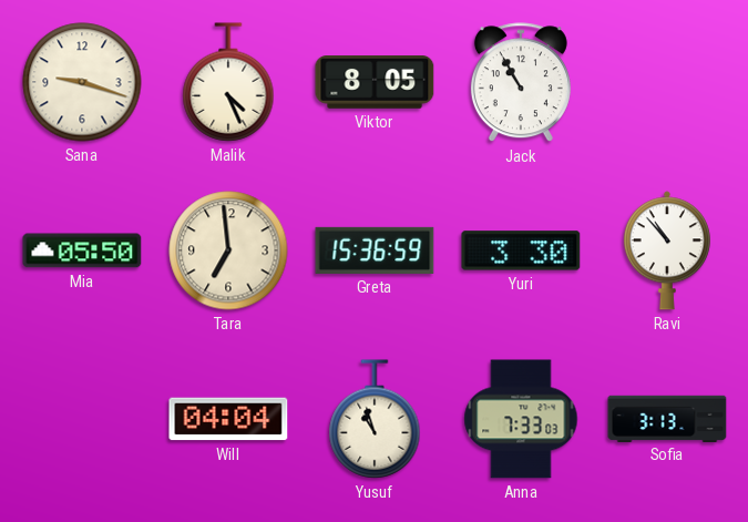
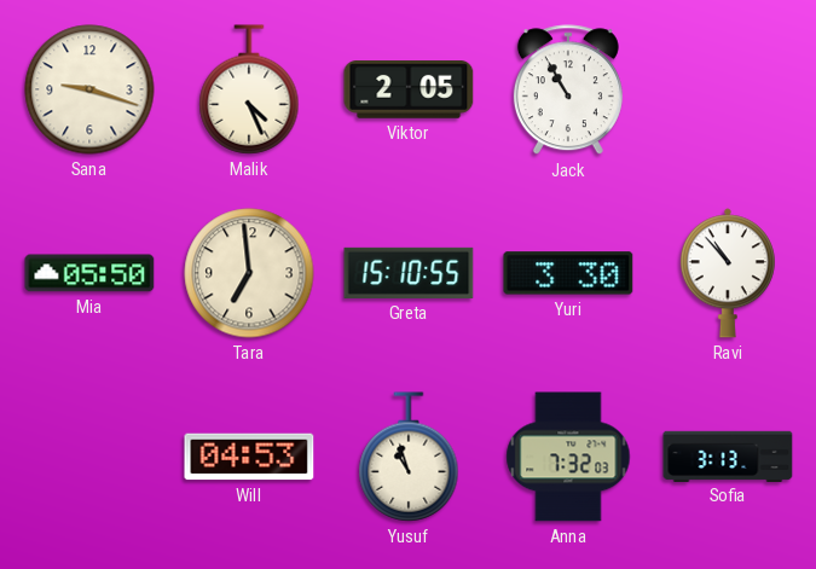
Viktor: 8:05 -> 2:05 (409, 91)
Greta: 15:36 -> 15:10 (409, 273)
Will: 04:04 -> 04:53 (249, 457)
Anna: 7:33 -> 7:32 (568, 457)
